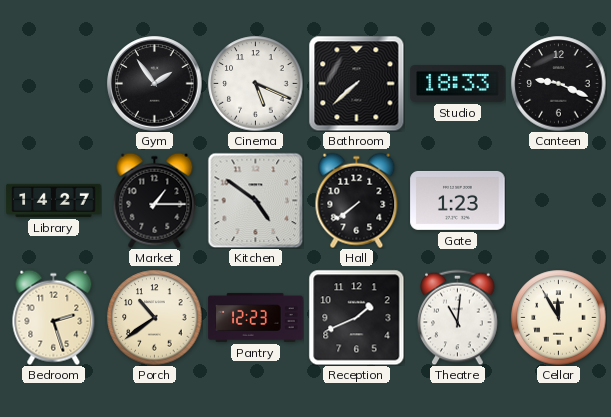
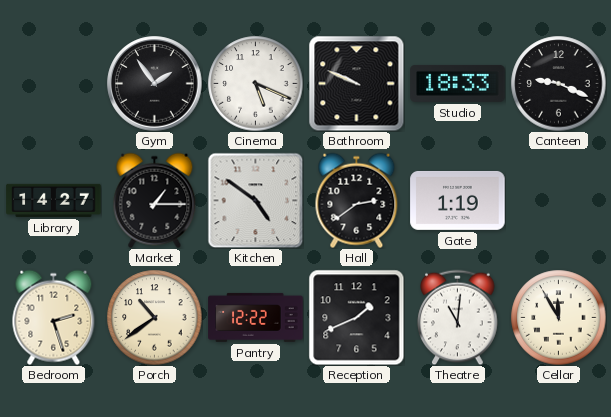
Bathroom: 7:38 -> 9:49 (356, 83)
Hall: 7:39 -> 2:39 (357, 200)
Gate: 1:23 -> 1:19 (458, 200)
Pantry: 12:23 -> 12:22 (256, 317)
